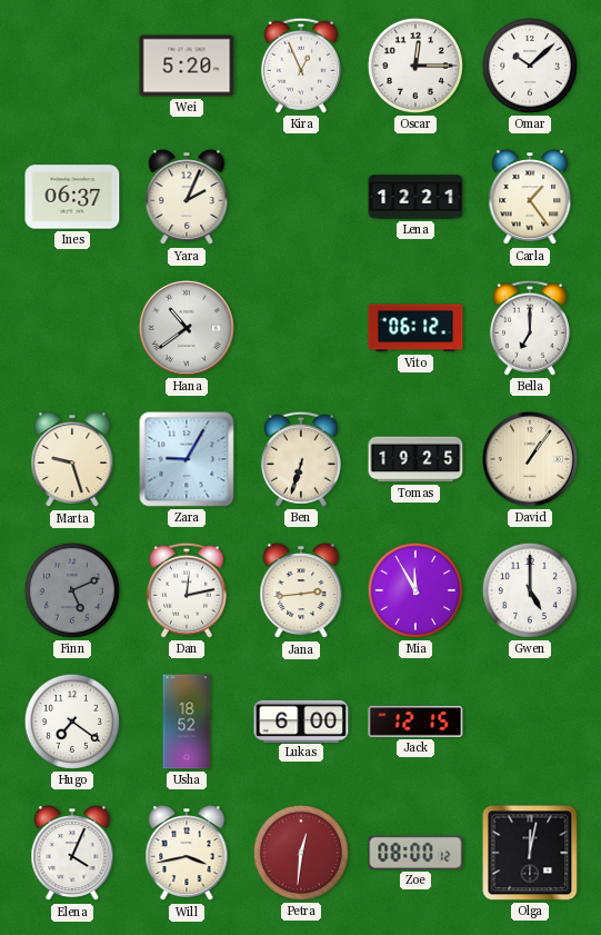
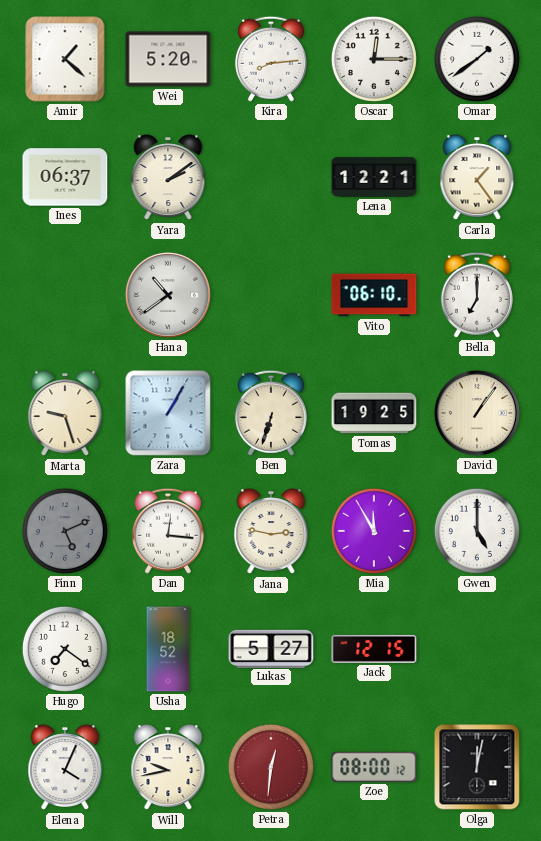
Amir: none -> 1:22 (65, 59)
Kira: 12:56 -> 8:14 (271, 59)
Omar: 10:08 -> 1:39 (477, 59)
Yara: 2:04 -> 2:09 (168, 178)
Vito: 06:12 -> 06:10 (374, 295)
Zara: 9:05 -> 1:05 (168, 413)
Dan: 12:13 -> 12:16 (168, 531)
Jana: 2:44 -> 2:47 (271, 532)
Lukas: 6:00 -> 5:27 (271, 648)
Will: 3:43 -> 9:43 (168, 768)
